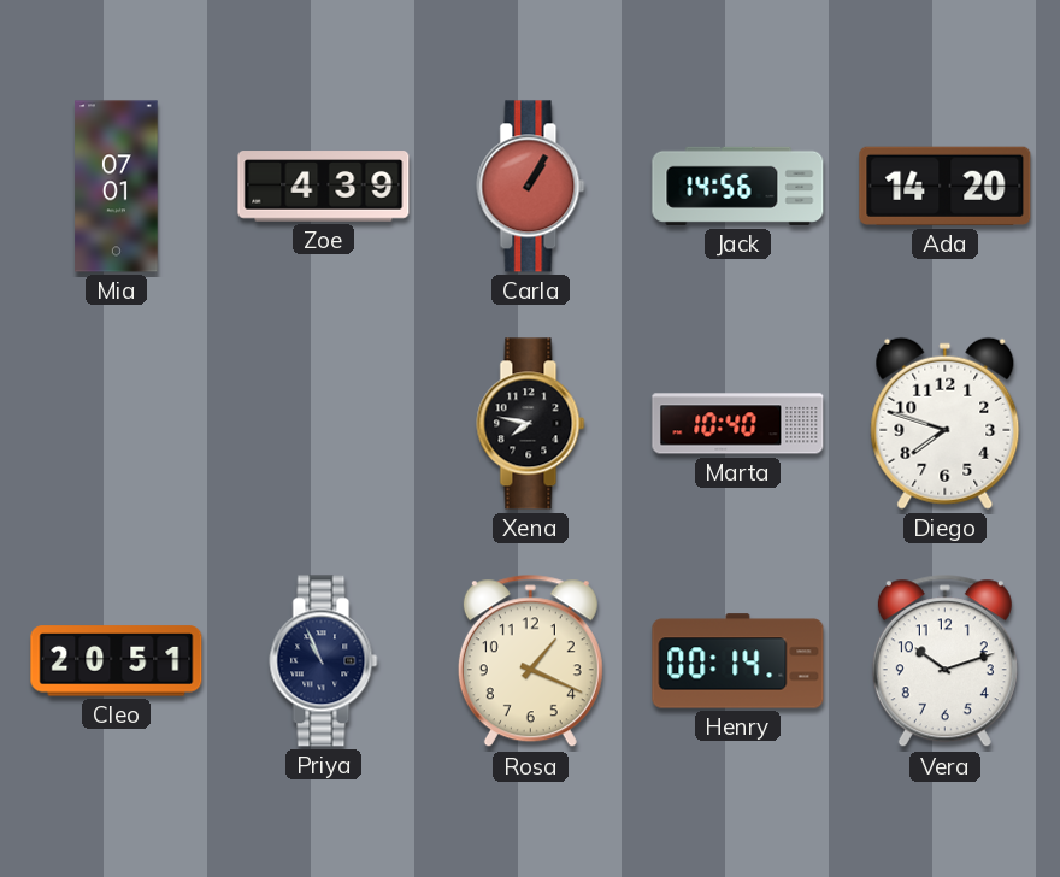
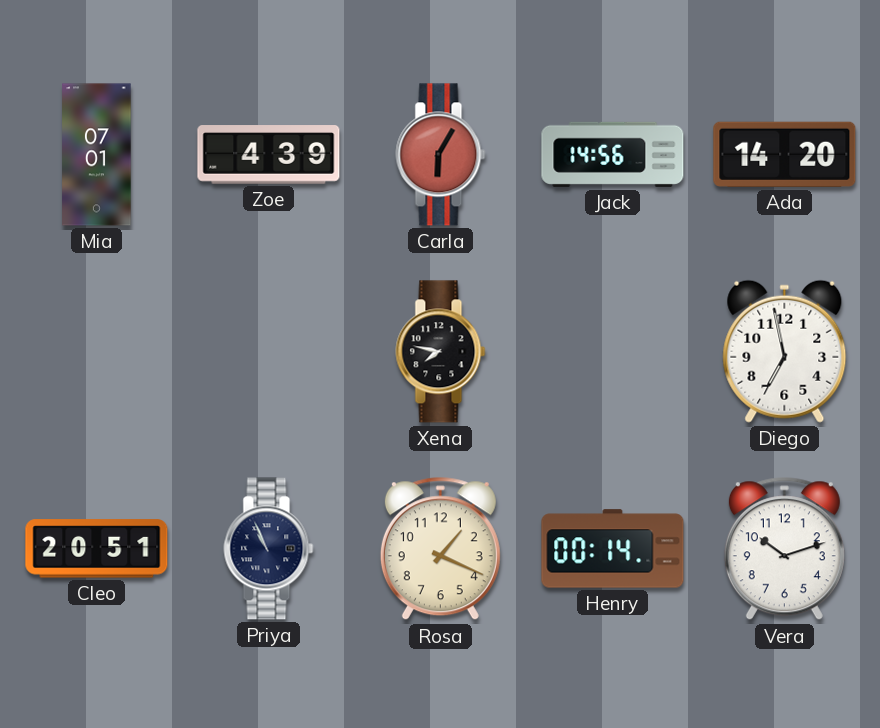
Carla: 1:05 -> 6:05 (441, 155)
Marta: 10:40 -> none (738, 424)
Diego: 7:48 -> 6:58 (785, 351)
